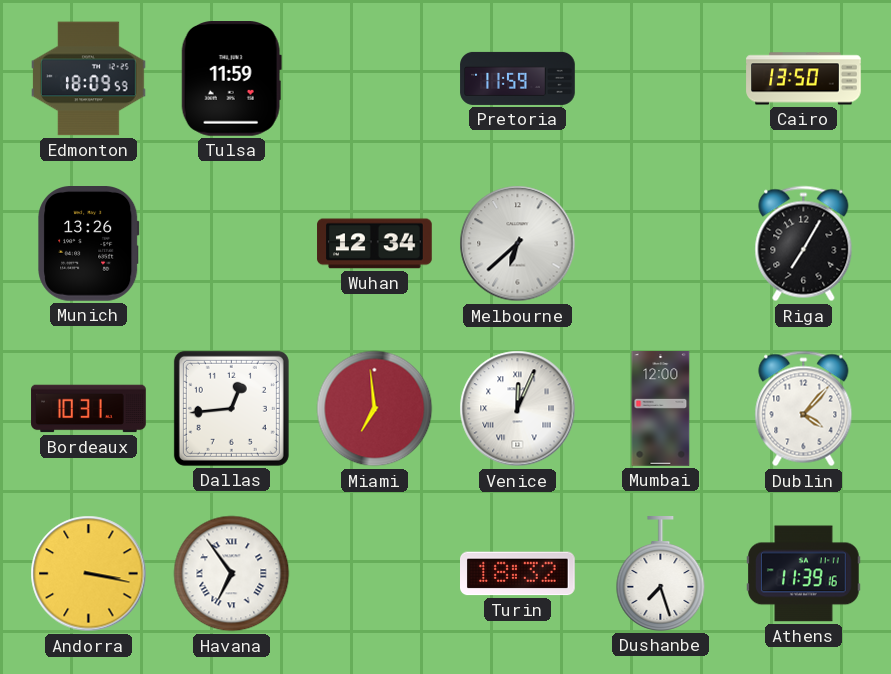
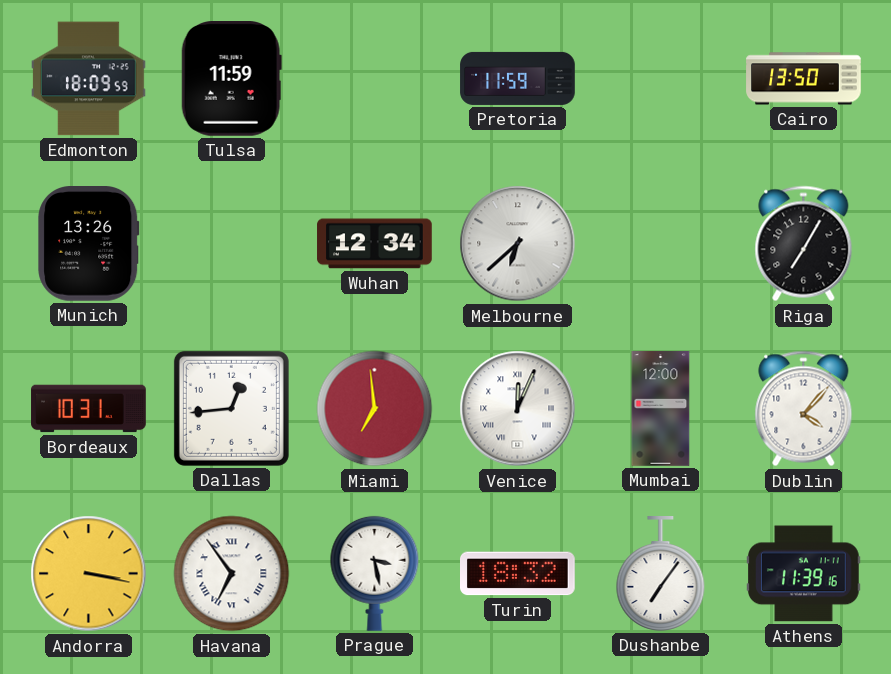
Prague: none -> 3:28 (375, 573)
Dushanbe: 7:27 -> 7:06 (661, 574)
